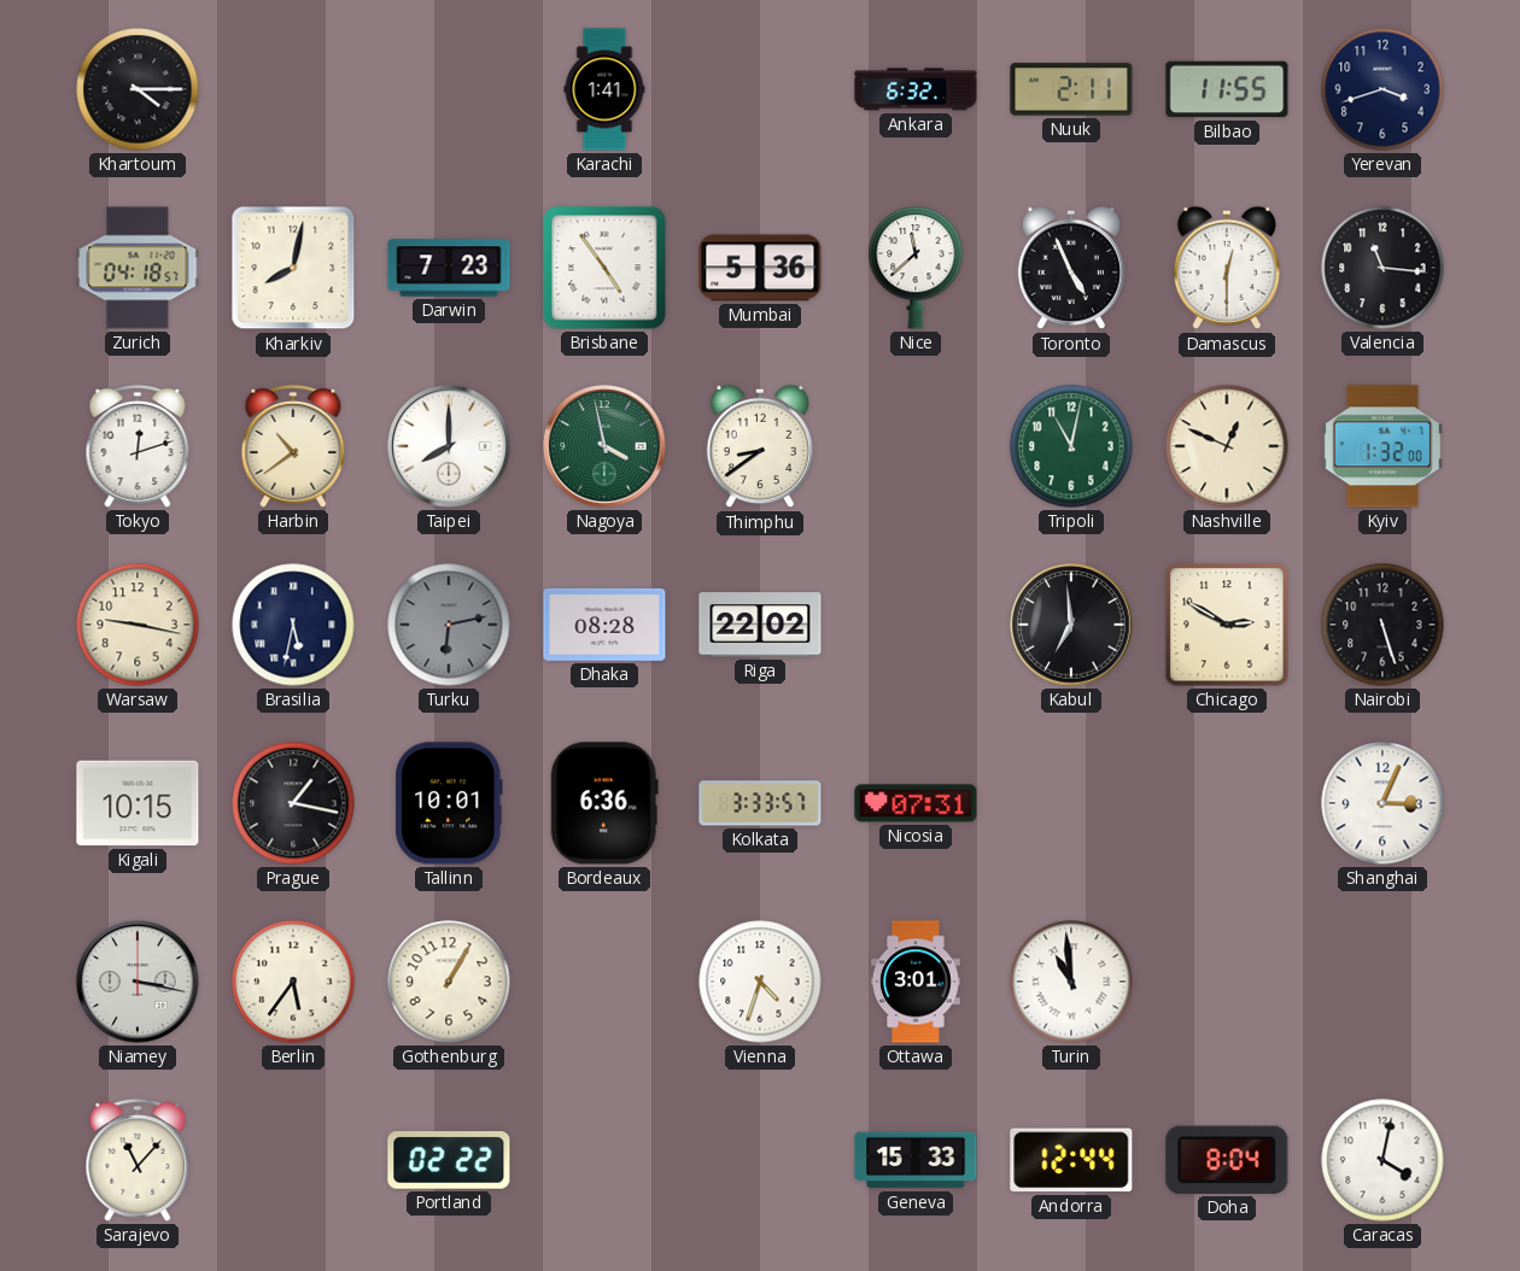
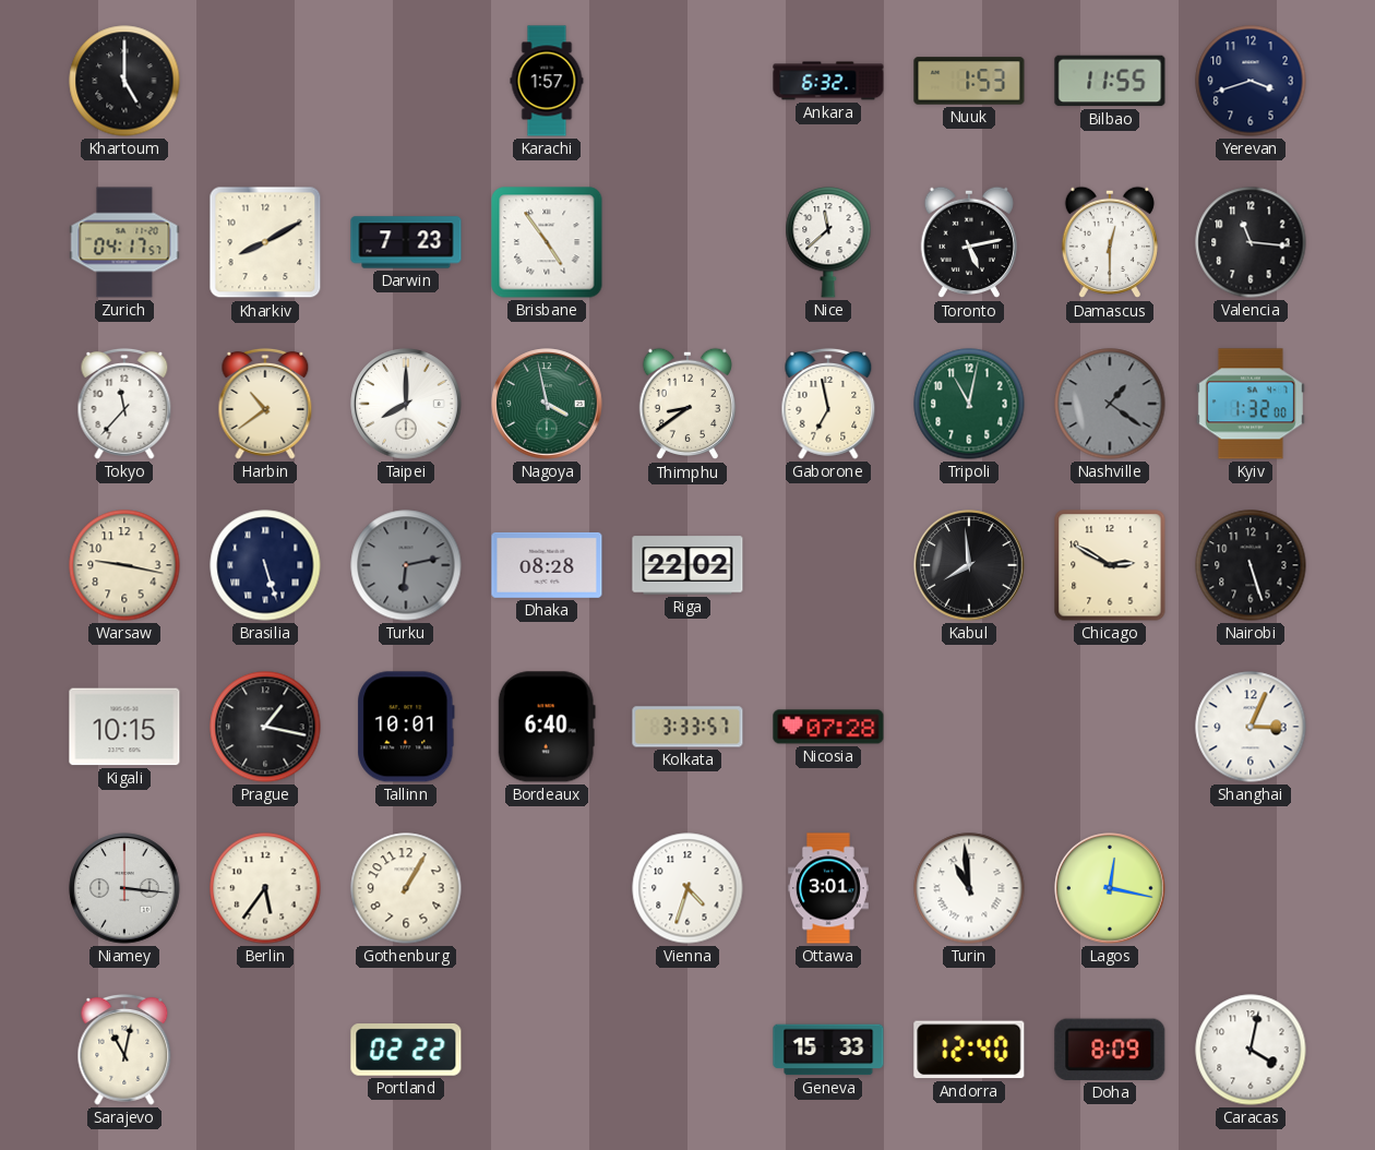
Khartoum: 4:15 -> 5:00 (124, 81)
Karachi: 1:41 -> 1:57 (547, 81)
Nuuk: 2:11 -> 1:53 (969, 81)
Zurich: 04:18 -> 04:17 (124, 242)
Kharkiv: 8:02 -> 8:10 (265, 242)
Mumbai: 5:36 -> none (760, 268)
Toronto: 4:56 -> 5:13 (968, 242)
Tokyo: 12:12 -> 11:37 (124, 404)
Gaborone: none -> 6:58 (828, 404)
Nashville: 12:49 -> 1:21 (1110, 404)
Nashville dial: cream -> grey (1110, 404)
Brasilia: 5:32 -> 5:27 (265, 565)
Kabul: 6:59 -> 7:59 (969, 565)
Bordeaux: 6:36 -> 6:40 (547, 727)
Nicosia: 07:31 -> 07:28 (828, 727)
Niamey: 3:17 -> 3:16 (124, 888)
Lagos: none -> 12:17 (1110, 888)
Sarajevo: 11:07 -> 11:02 (124, 1050)
Andorra: 12:44 -> 12:40 (969, 1050)
Doha: 8:04 -> 8:09 (1110, 1050)
